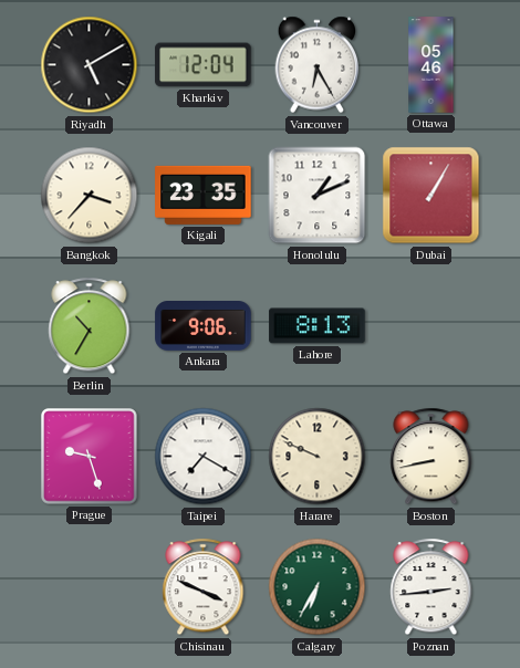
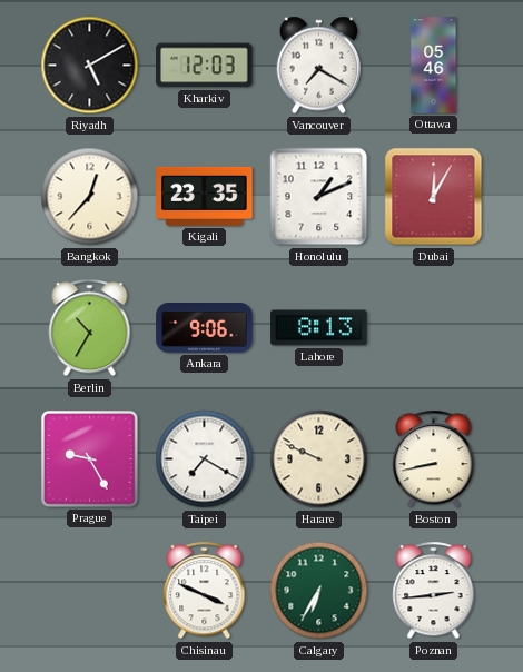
Kharkiv: 12:04 -> 12:03 (205, 66)
Vancouver: 6:25 -> 7:20 (319, 66)
Bangkok: 3:37 -> 12:37 (90, 197)
Dubai: 1:05 -> 12:05 (434, 197)
Prague: 9:27 -> 9:25 (90, 459)
